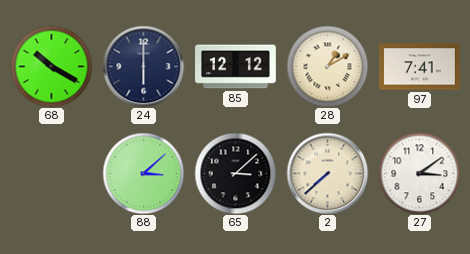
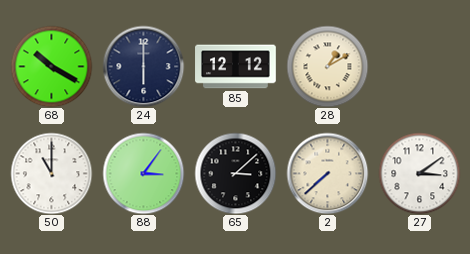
97: 7:41 -> none (420, 67)
50: none -> 11:00 (51, 173)
88: 3:08 -> 3:06 (143, 173)
